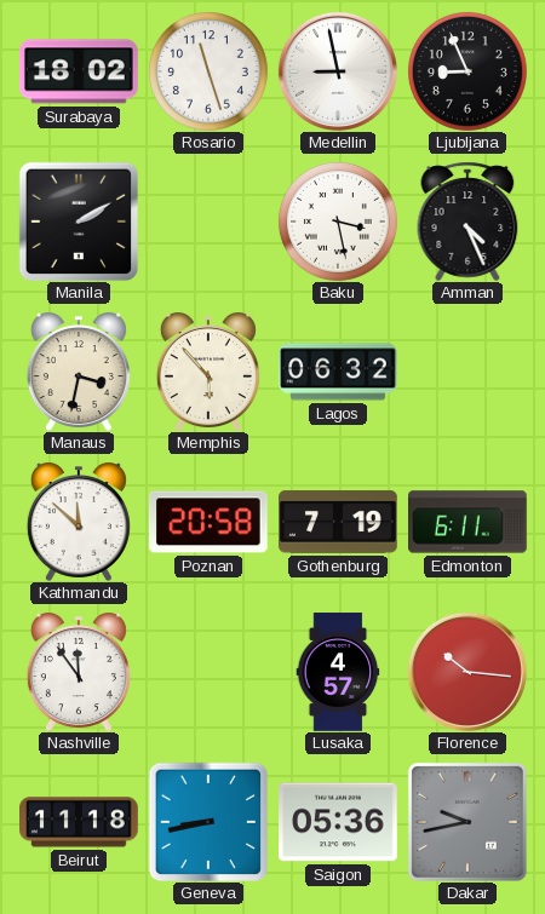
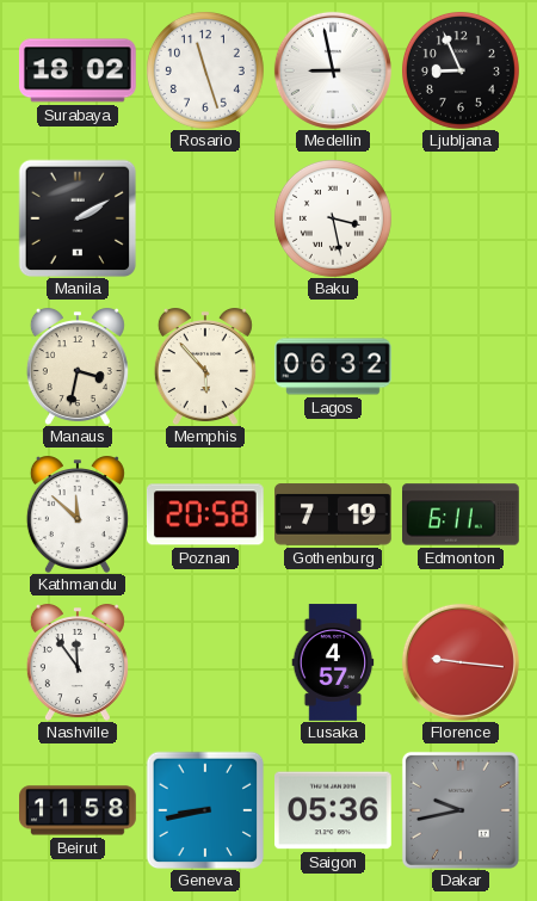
Amman: 4:26 -> none (467, 222)
Florence: 10:16 -> 9:16 (461, 662)
Beirut: 11:18 -> 11:58 (79, 810)
